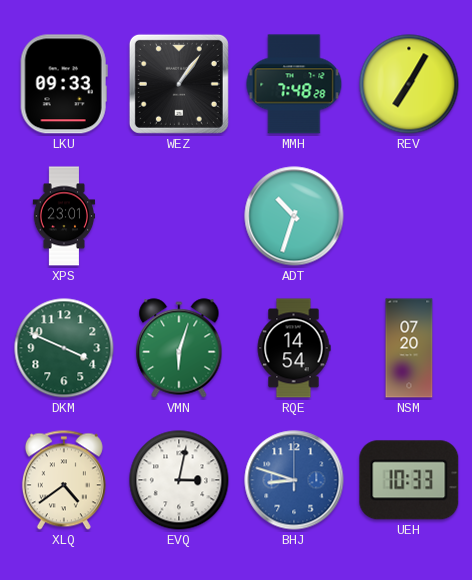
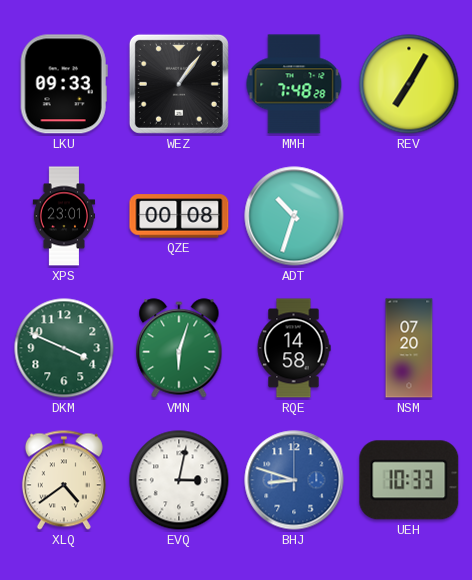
QZE: none -> 00:08 (179, 216)
RQE: 14:54 -> 14:58 (294, 348)
